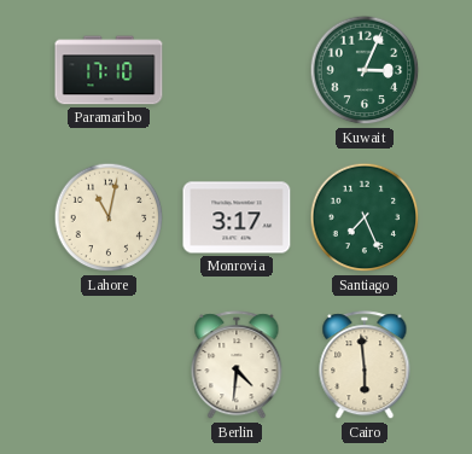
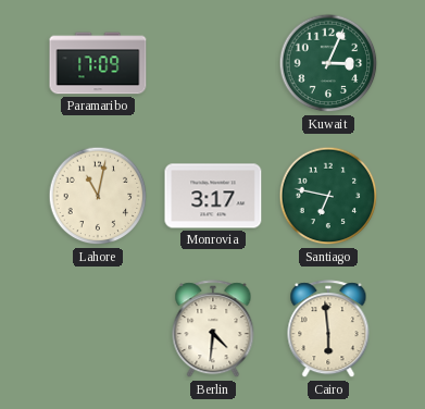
Paramaribo: 17:10 -> 17:09 (98, 63)
Santiago: 7:26 -> 6:47 (328, 196)
